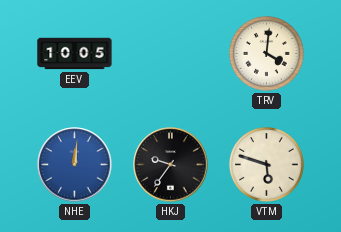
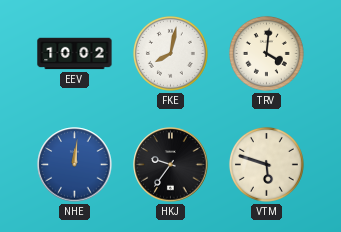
EEV: 10:05 -> 10:02 (75, 54)
FKE: none -> 8:02 (170, 53)
